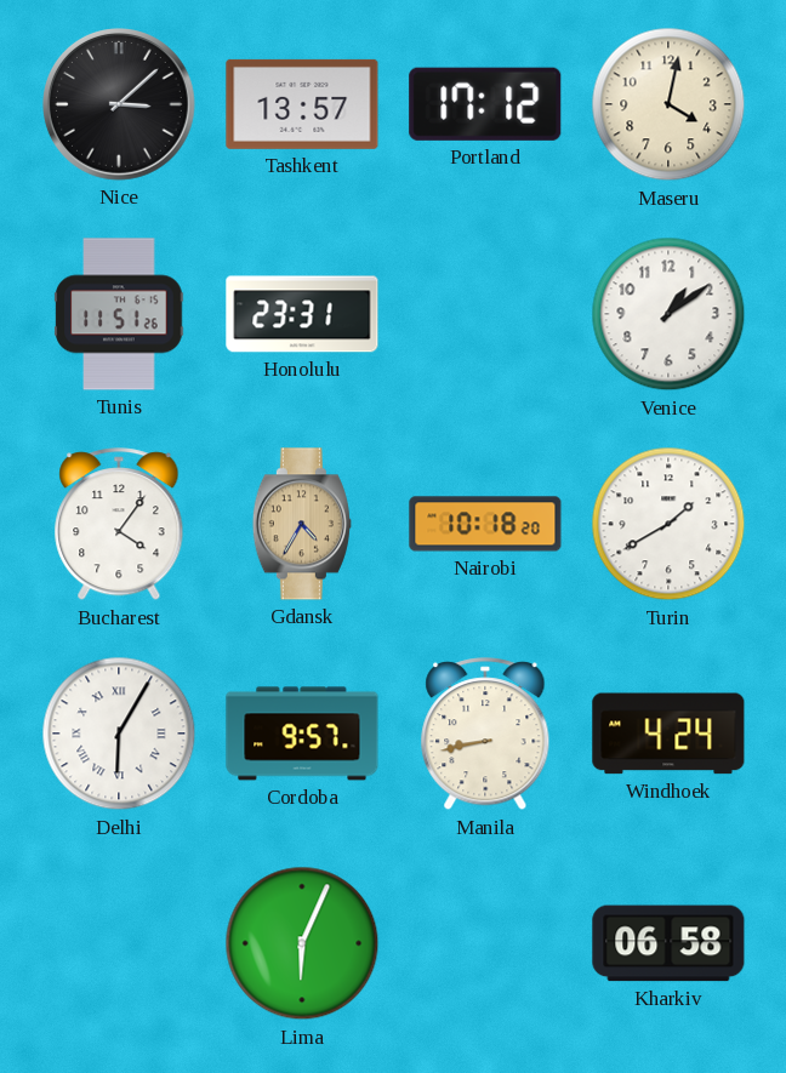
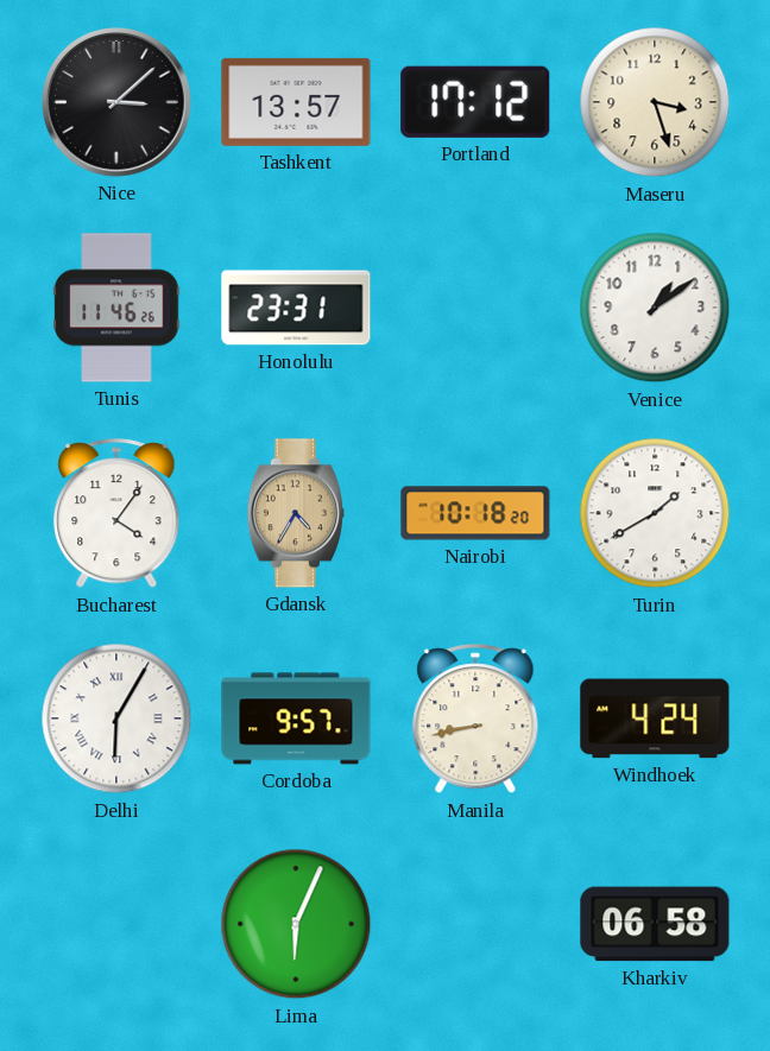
Maseru: 4:02 -> 3:27 (655, 102)
Tunis: 11:51 -> 11:46 (116, 308)
